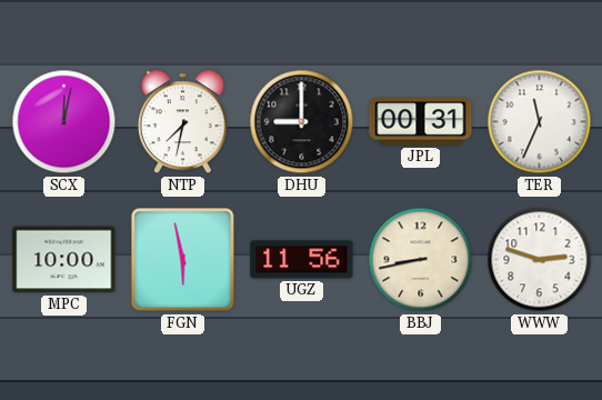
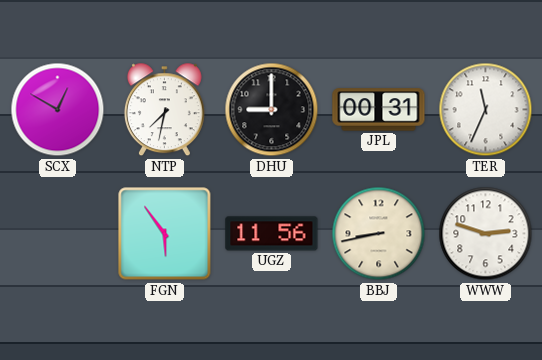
SCX: 12:02 -> 12:50 (58, 110)
MPC: 10:00 -> none (64, 260)
FGN: 5:58 -> 5:54 (165, 234)
